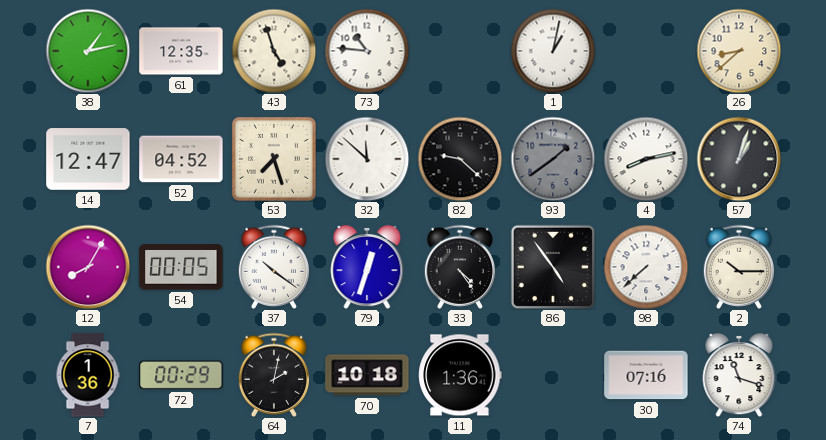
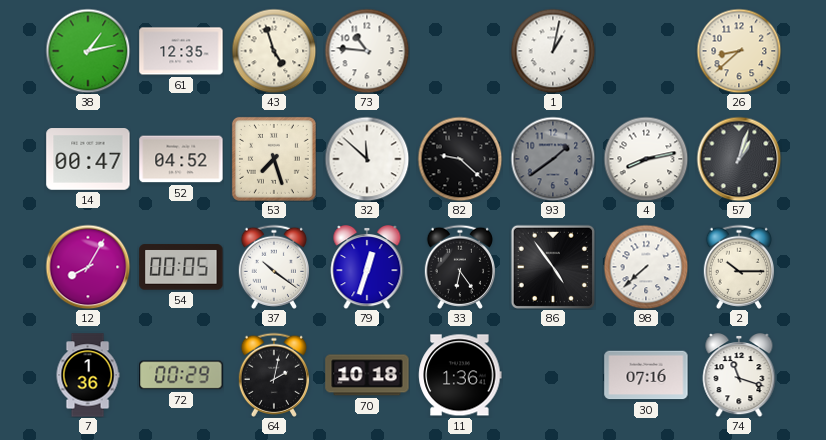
14: 12:47 -> 00:47 (88, 159)
33: 4:24 -> 6:24 (459, 267)
